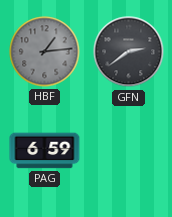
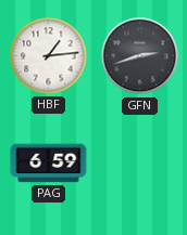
HBF dial: grey -> white (49, 56)
GFN: 2:39 -> 2:42 (140, 56)
